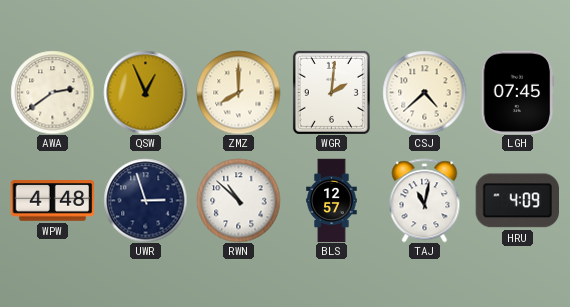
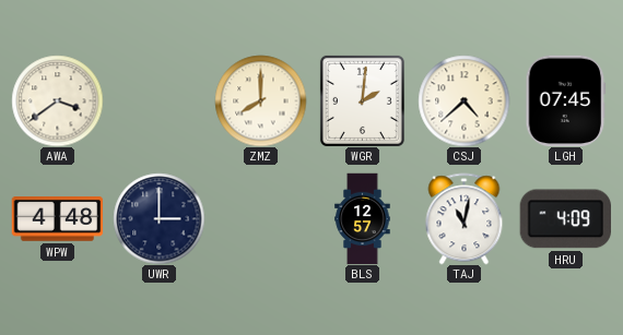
AWA: 2:39 -> 3:39 (57, 100)
QSW: 12:56 -> none (145, 92)
UWR: 2:57 -> 3:00 (158, 218)
RWN: 10:52 -> none (238, 200)
